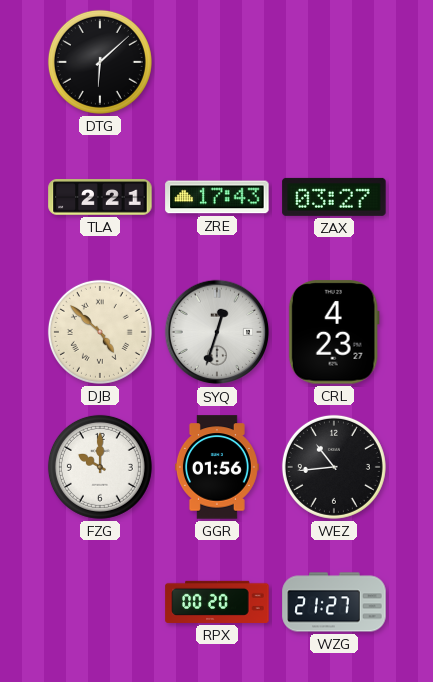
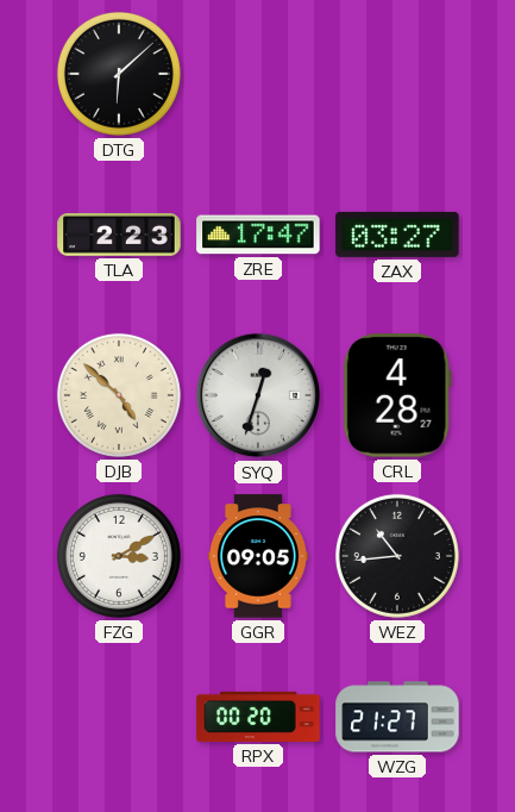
TLA: 2:21 -> 2:23 (119, 235)
ZRE: 17:43 -> 17:47 (258, 235)
CRL: 4:23 -> 4:28 (397, 395)
FZG: 10:00 -> 3:10 (119, 556)
GGR: 01:56 -> 09:05 (258, 556)
